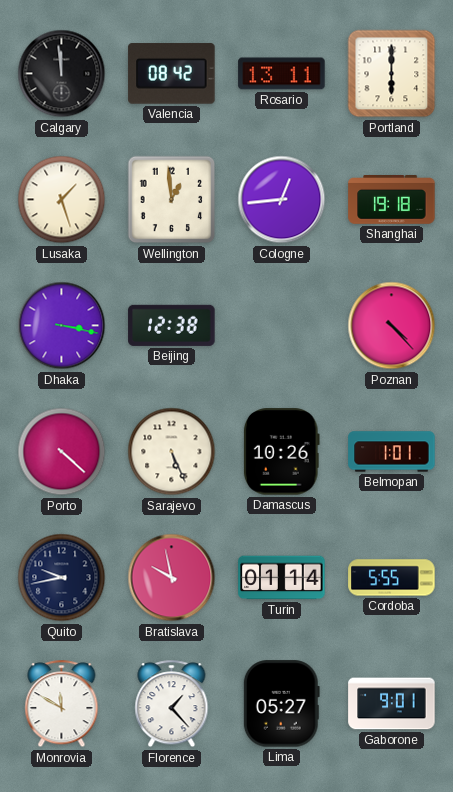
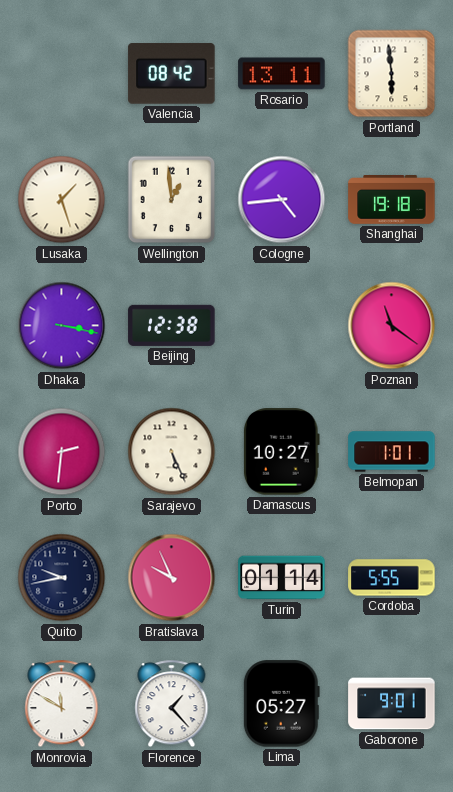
Calgary: 11:59 -> none (62, 74)
Portland: 6:00 -> 5:59 (392, 74)
Cologne: 12:44 -> 4:44 (282, 200)
Poznan: 4:23 -> 11:21 (392, 326)
Porto: 4:22 -> 2:31 (62, 452)
Damascus: 10:26 -> 10:27 (281, 452)
Bratislava: 9:58 -> 9:56 (172, 578)
